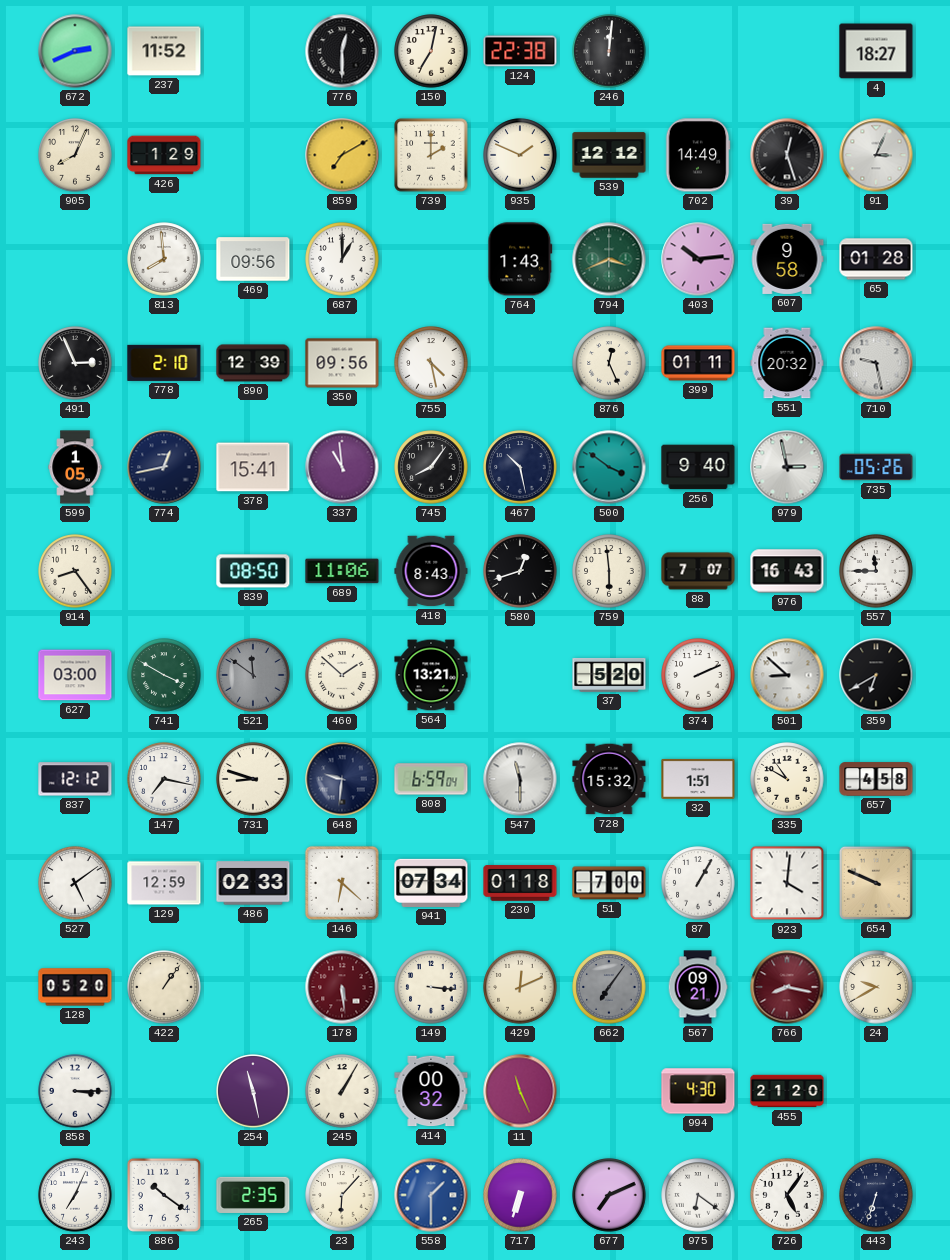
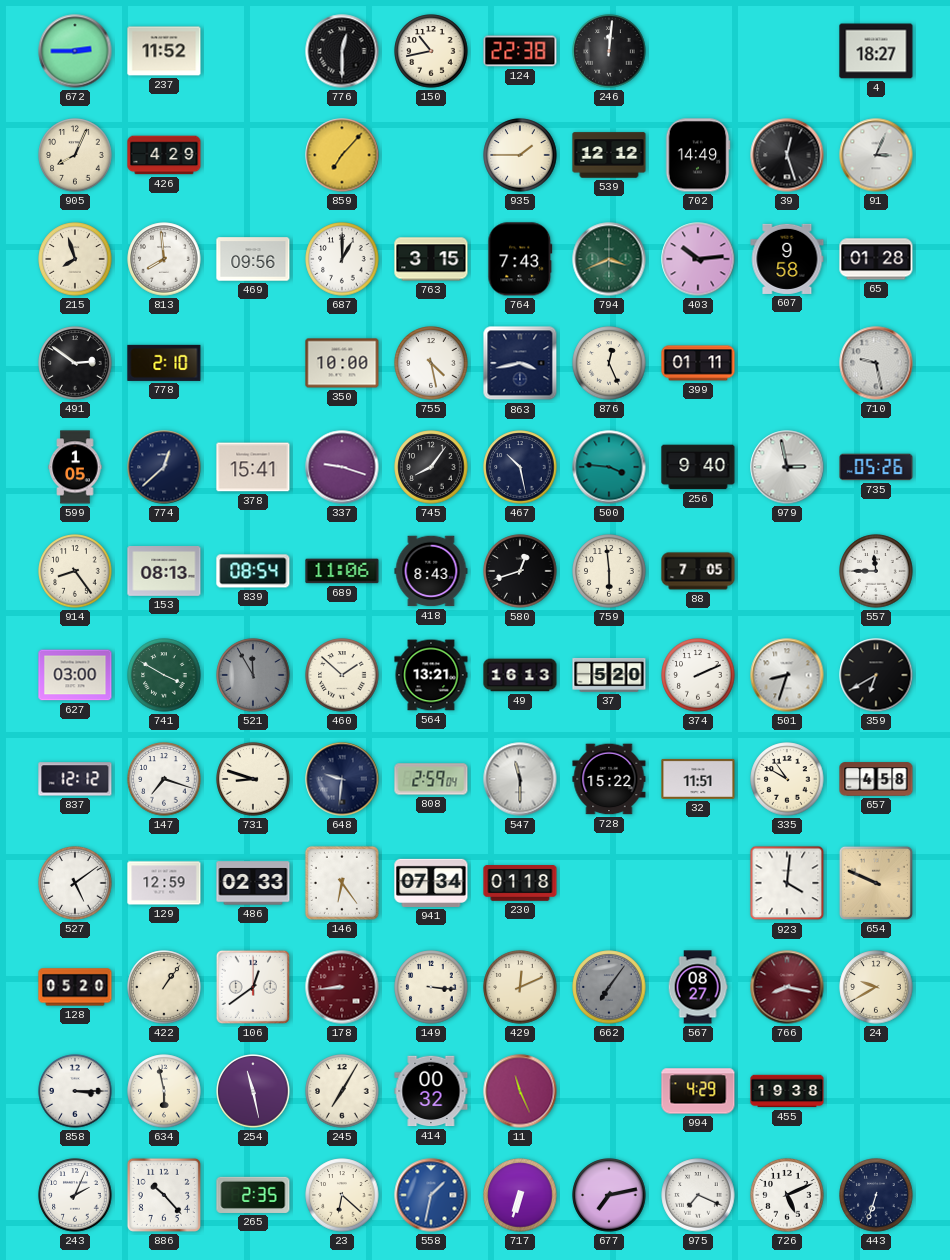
672: 2:41 -> 2:45 (75, 51)
150: 7:02 -> 10:43 (431, 51)
426: 1:29 -> 4:29 (164, 155)
859: 7:10 -> 7:07 (342, 155)
739: 2:00 -> none (431, 155)
935: 1:49 -> 1:45 (520, 155)
215: none -> 7:57 (75, 259)
763: none -> 3:15 (431, 259)
764: 1:43 -> 7:43 (520, 259)
491: 2:56 -> 2:51 (75, 363)
890: 12:39 -> none (253, 363)
350: 09:56 -> 10:00 (342, 363)
863: none -> 3:43 (520, 363)
551: 20:32 -> none (787, 363)
774: 12:43 -> 12:38 (164, 467)
337: 10:59 -> 9:18 (342, 467)
500: 3:51 -> 3:46 (609, 467)
153: none -> 08:13 (164, 572)
839: 08:50 -> 08:54 (253, 571)
88: 7:07 -> 7:05 (698, 571)
976: 16:43 -> none (787, 571)
521: 11:51 -> 11:55 (253, 675)
49: none -> 16:13 (520, 675)
501: 8:52 -> 8:33 (787, 675)
147: 7:17 -> 7:18 (164, 779)
808: 6:59 -> 2:59 (431, 779)
728: 15:32 -> 15:22 (609, 779)
32: 1:51 -> 11:51 (698, 779)
146: 6:22 -> 6:24 (342, 883)
51: 7:00 -> none (609, 883)
87: 1:05 -> none (698, 883)
106: none -> 12:39 (253, 987)
178: 5:29 -> 8:44 (342, 987)
567: 09:21 -> 08:27 (698, 987)
634: none -> 5:58 (164, 1091)
245: 1:05 -> 7:05 (342, 1091)
994: 4:30 -> 4:29 (698, 1091)
455: 21:20 -> 19:38 (787, 1091)
243: 7:04 -> 2:04 (75, 1195)
886: 10:21 -> 10:23 (164, 1195)
23: 6:07 -> 6:22 (342, 1195)
558: 1:30 -> 1:32 (431, 1195)
677: 7:11 -> 7:13 (609, 1195)
975: 6:21 -> 7:19 (698, 1195)
726: 5:06 -> 5:11 (787, 1195)
